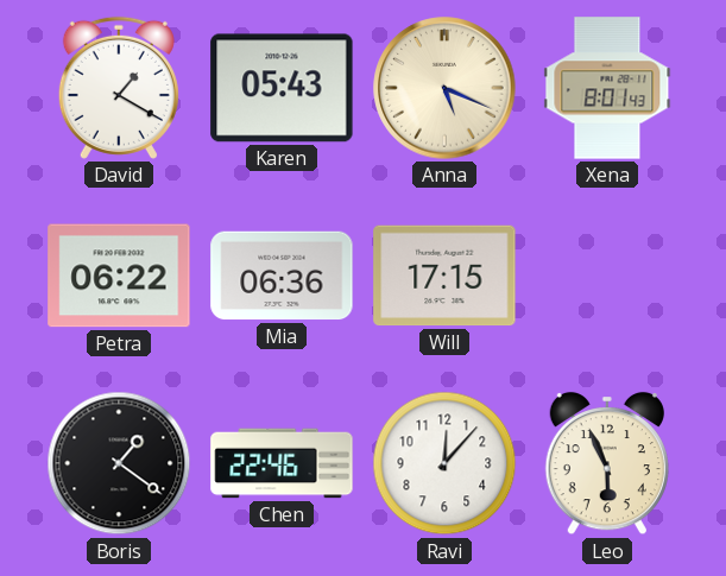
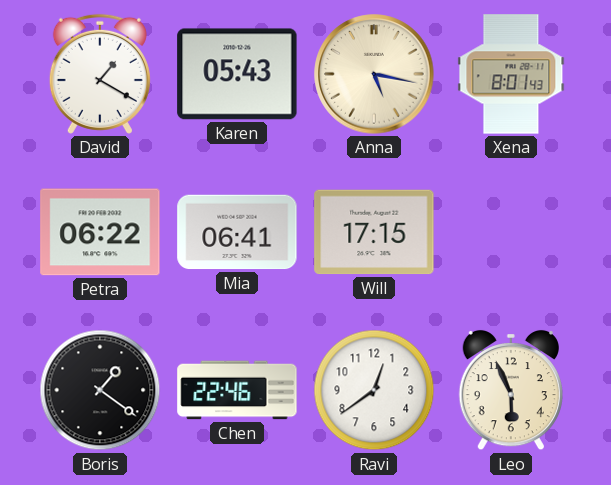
Anna: 5:19 -> 5:17 (374, 74)
Mia: 06:36 -> 06:41 (237, 232)
Ravi: 12:07 -> 12:39 (374, 390)
